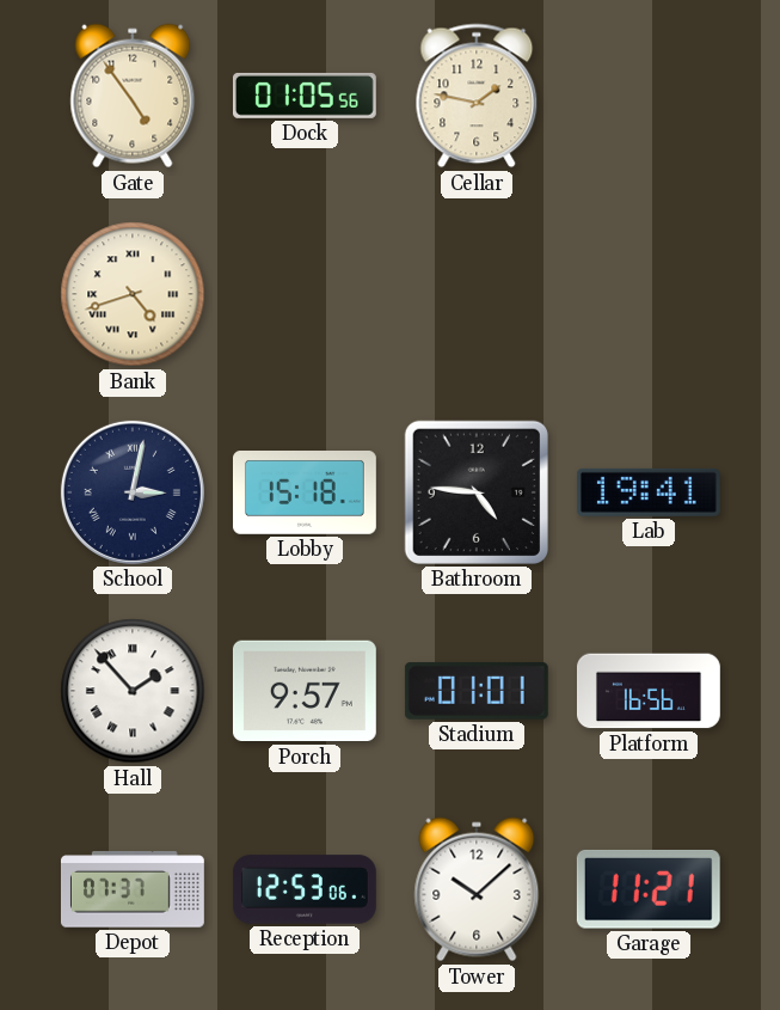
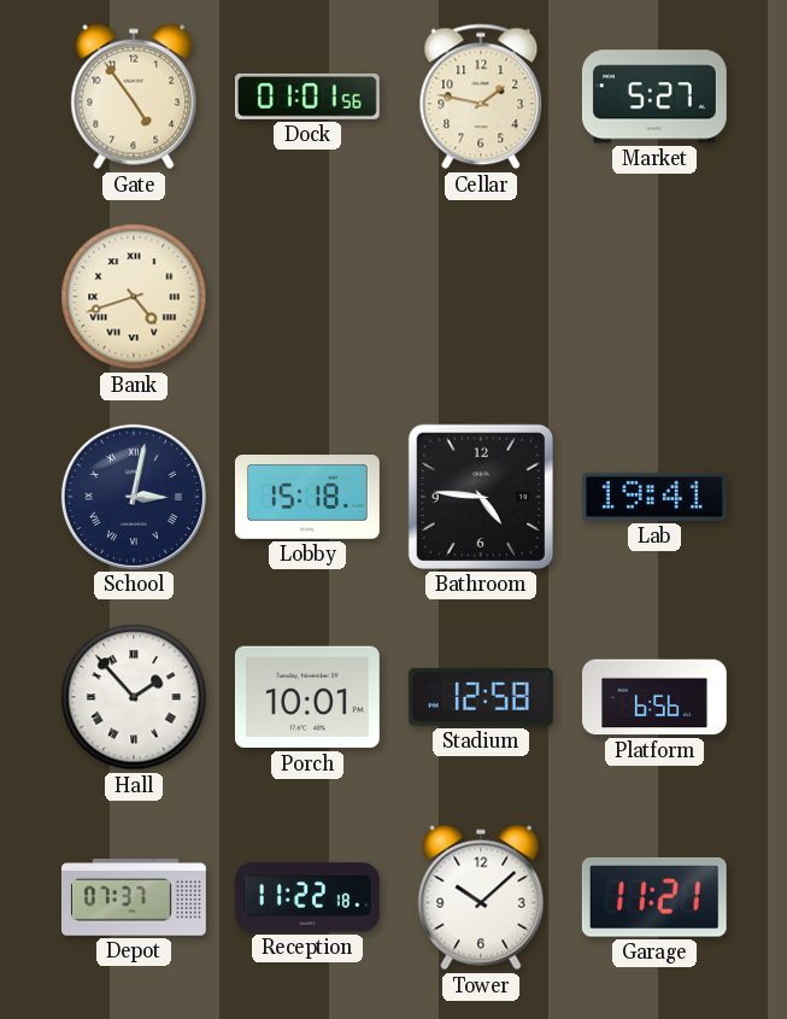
Dock: 01:05 -> 01:01 (307, 96)
Market: none -> 5:27 (654, 96)
Porch: 9:57 -> 10:01 (307, 697)
Stadium: 01:01 -> 12:58 (481, 697)
Platform: 16:56 -> 6:56 (654, 697)
Reception: 12:53 -> 11:22 (307, 897)
